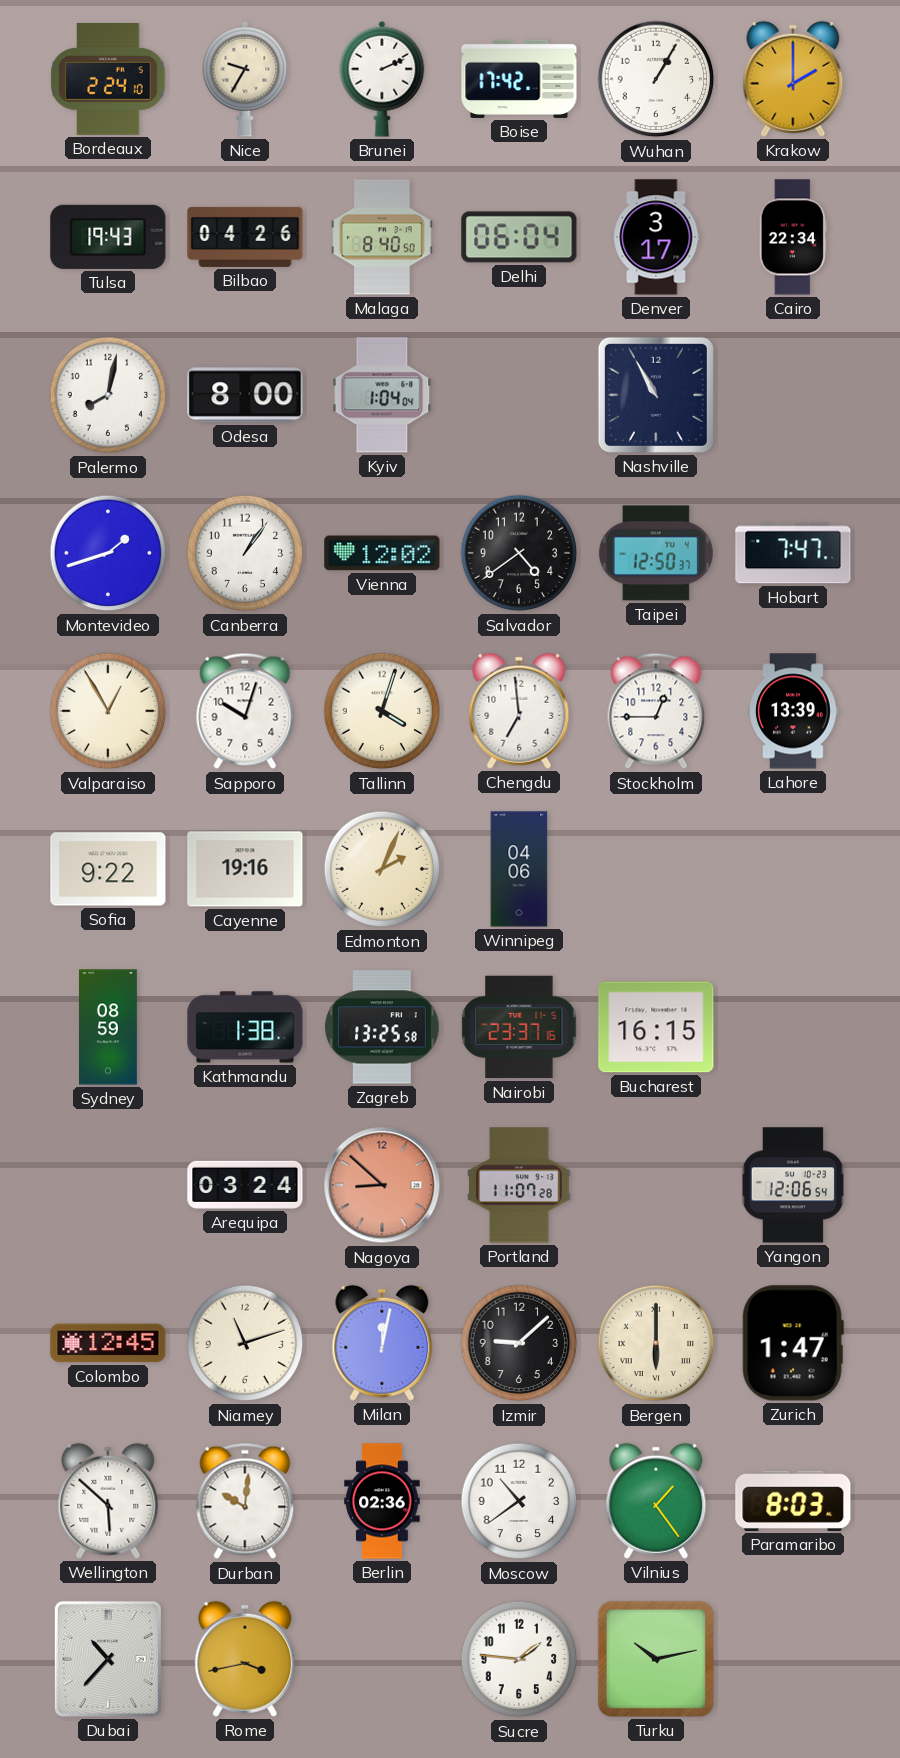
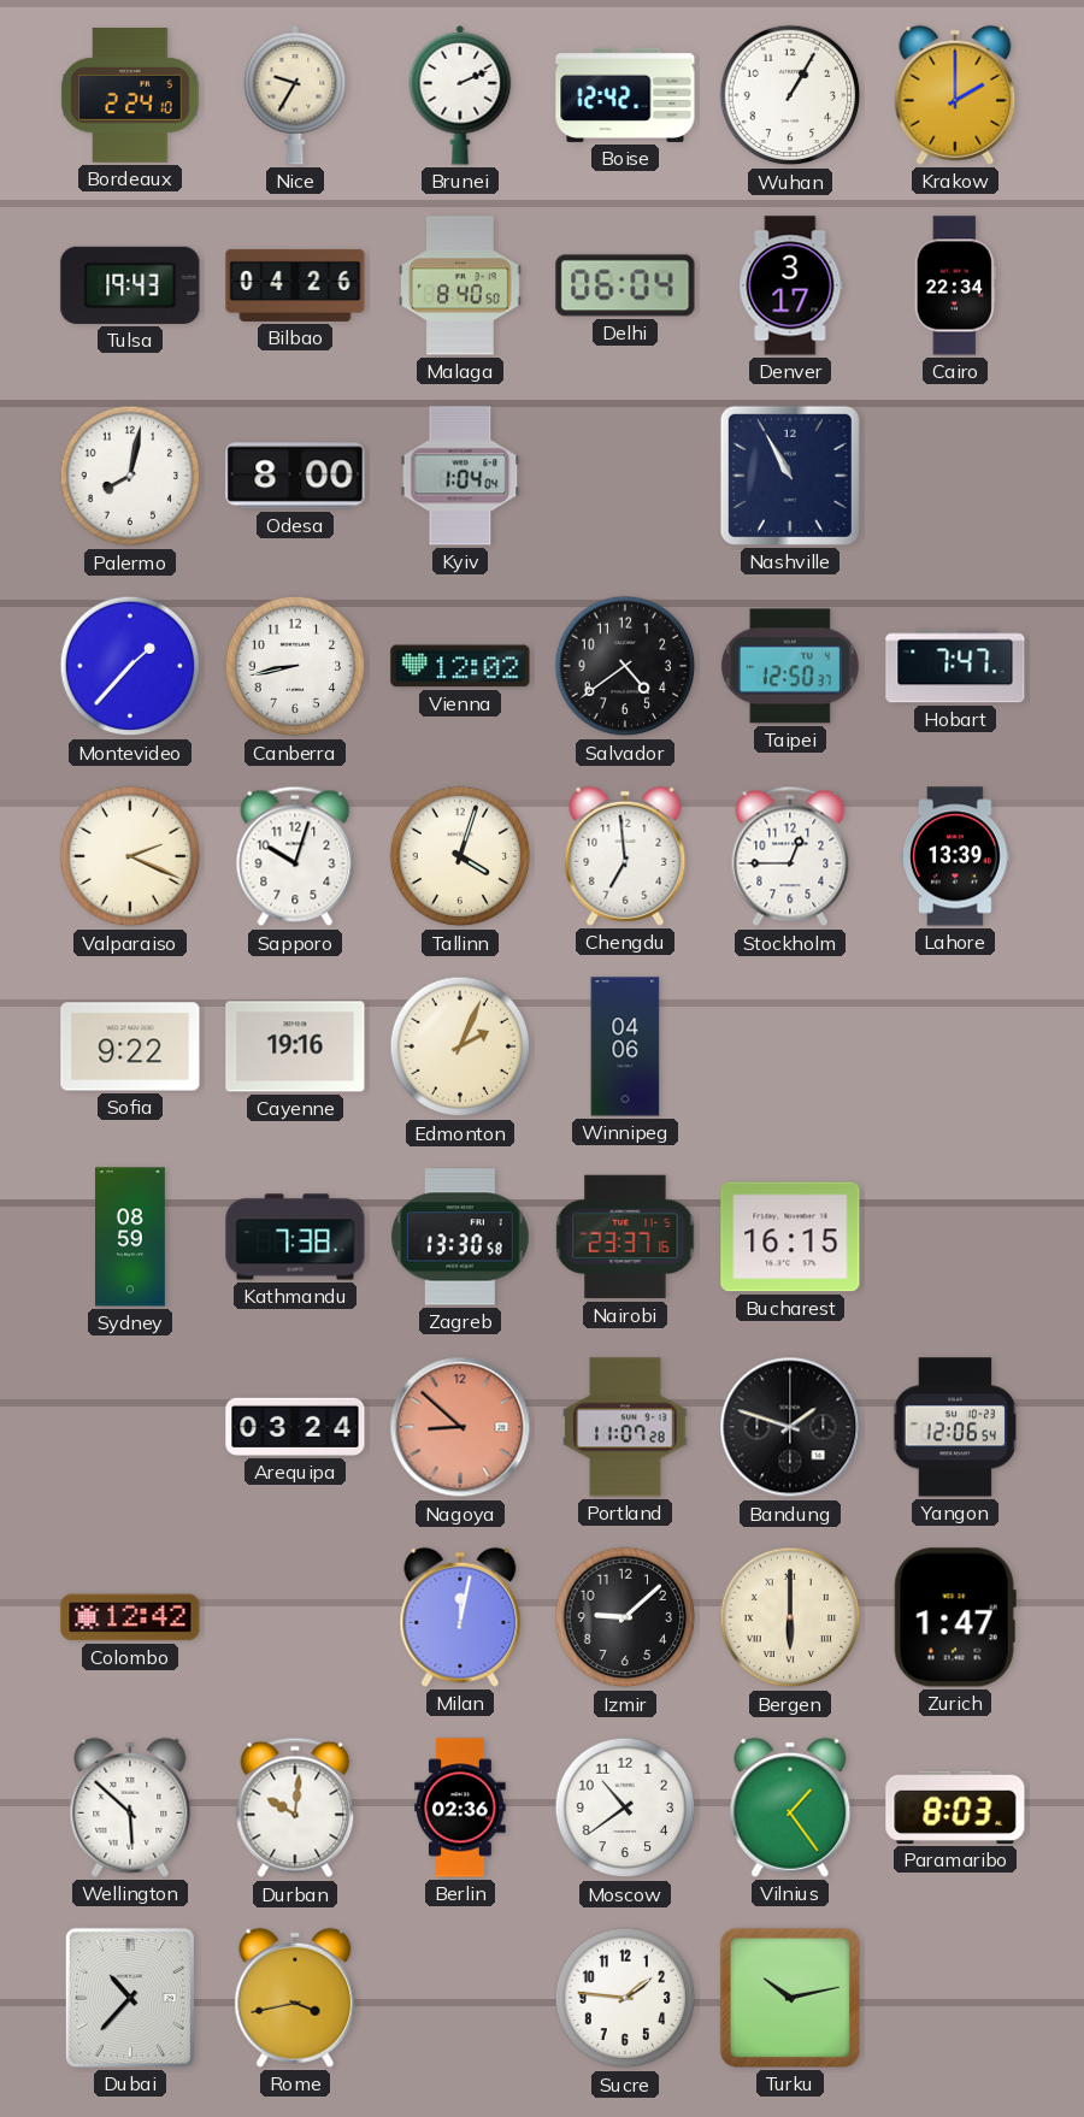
Boise: 17:42 -> 12:42 (625, 95)
Montevideo: 1:42 -> 1:37 (130, 666)
Canberra: 1:06 -> 8:43 (295, 666)
Valparaiso: 12:55 -> 2:19 (130, 856)
Kathmandu: 1:38 -> 7:38 (295, 1237)
Zagreb: 13:25 -> 13:30 (460, 1237)
Bandung: none -> 1:48 (790, 1427)
Colombo: 12:45 -> 12:42 (130, 1617)
Niamey: 11:12 -> none (245, 1343)
